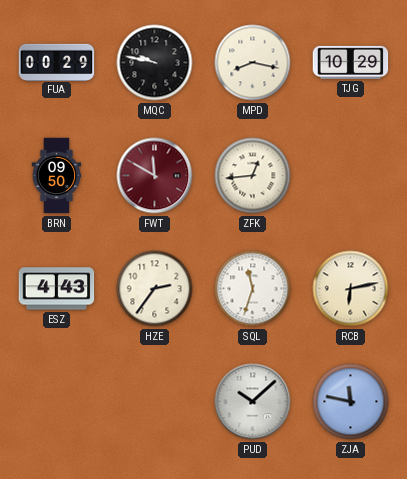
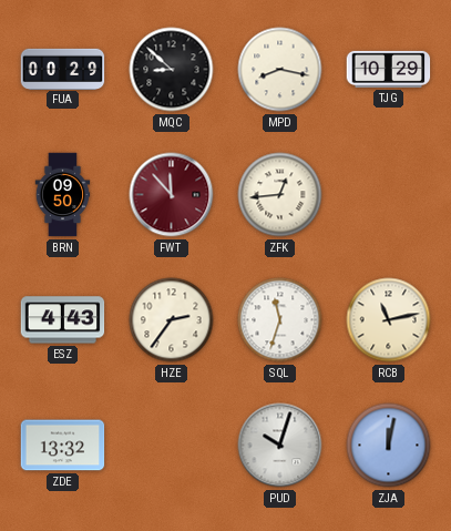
MQC: 9:47 -> 8:52 (172, 70)
FWT: 11:50 -> 11:53 (172, 195)
RCB: 6:13 -> 11:13 (389, 320)
ZDE: none -> 13:32 (63, 446)
PUD: 10:08 -> 10:03 (280, 446)
ZJA: 11:47 -> 12:02 (389, 446)
